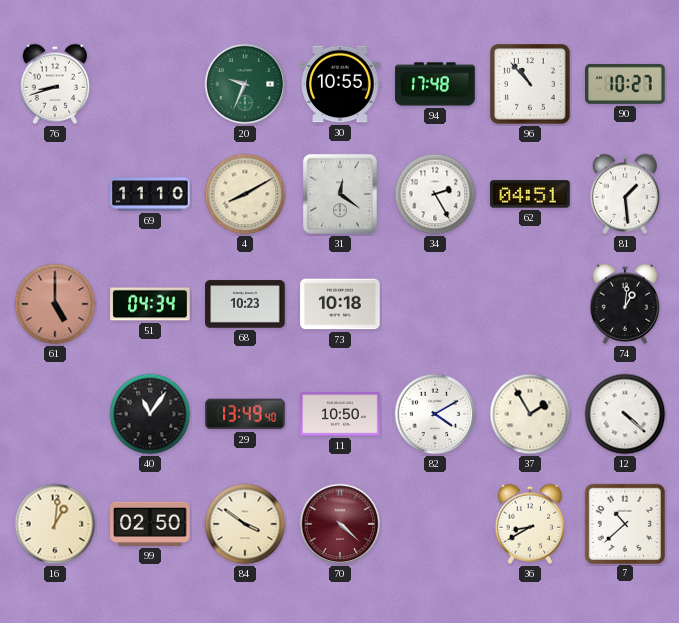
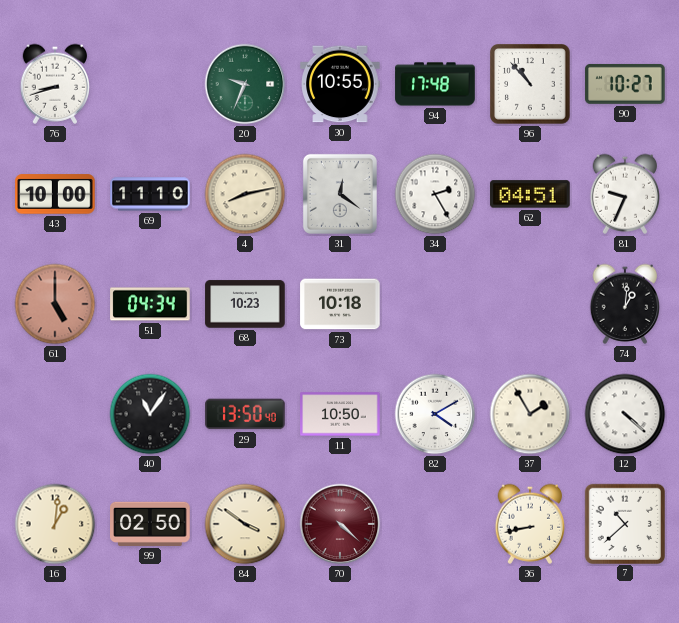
43: none -> 10:00 (55, 194)
4: 8:10 -> 8:13 (245, 194)
81: 1:29 -> 9:34 (625, 194)
29: 13:49 -> 13:50 (245, 414)
36: 8:40 -> 8:43 (530, 524)
